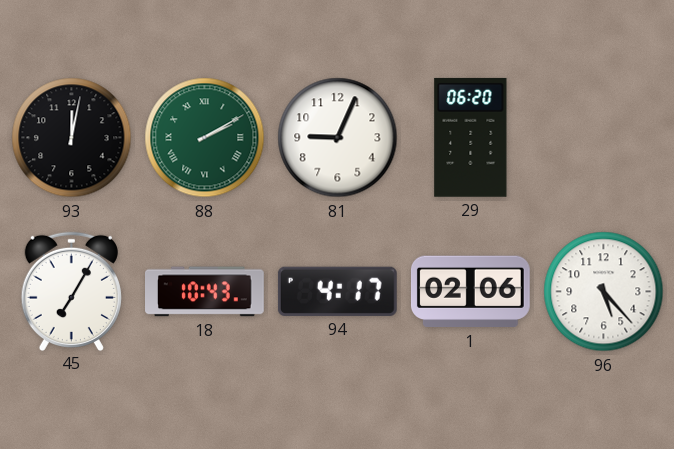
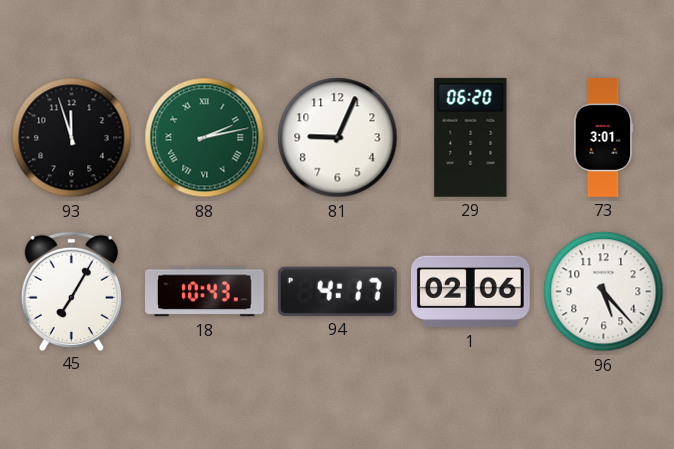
93: 12:02 -> 11:57 (72, 138)
88: 2:10 -> 2:13 (205, 138)
73: none -> 3:01 (604, 138)
